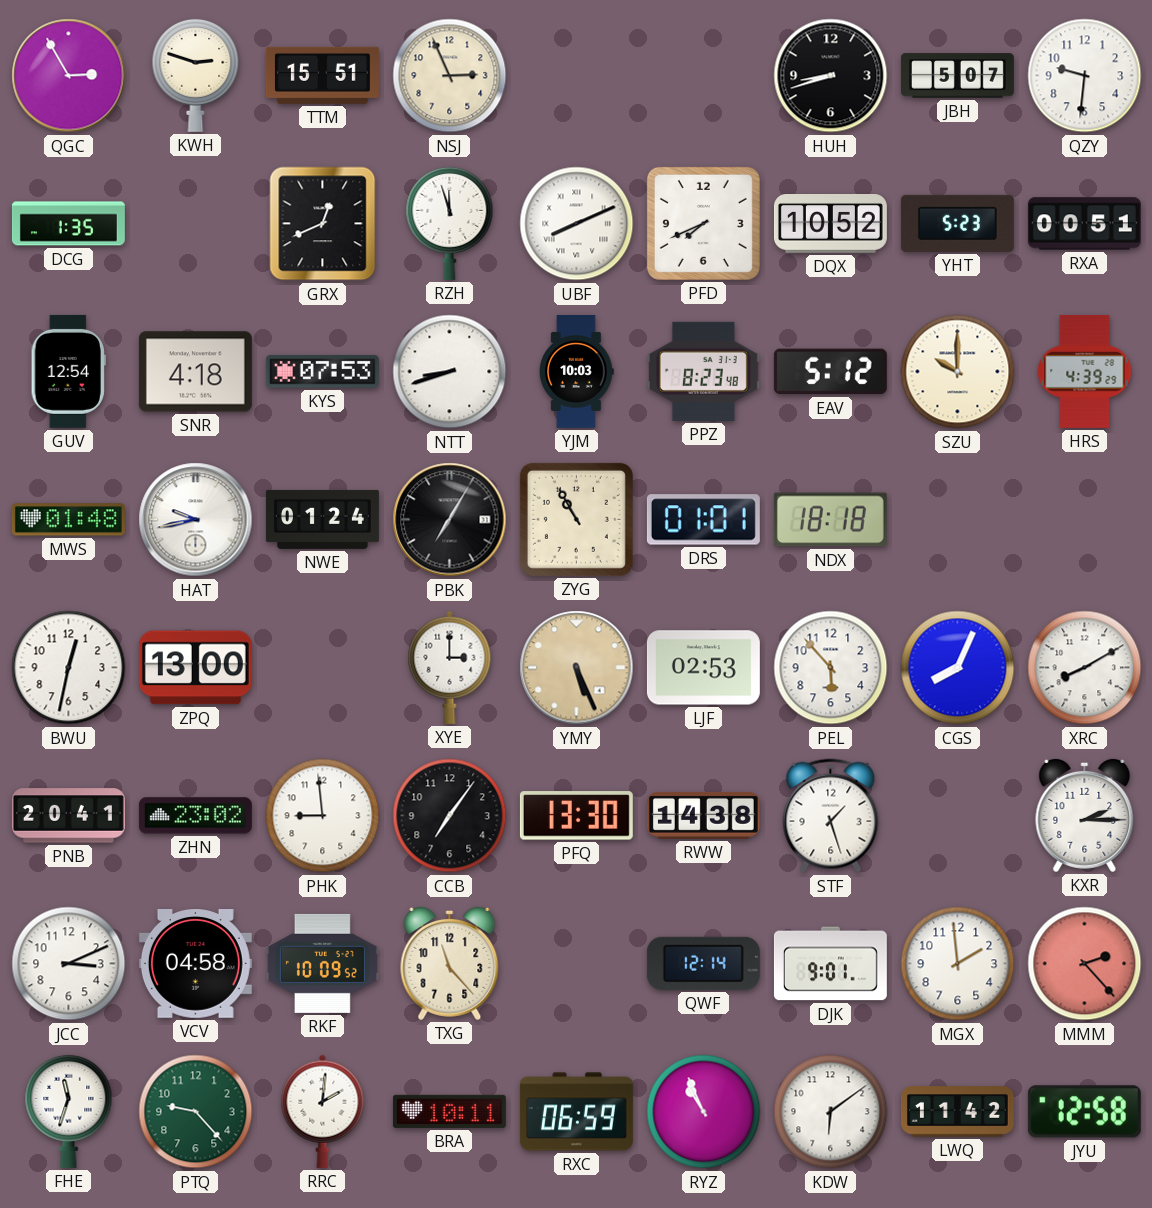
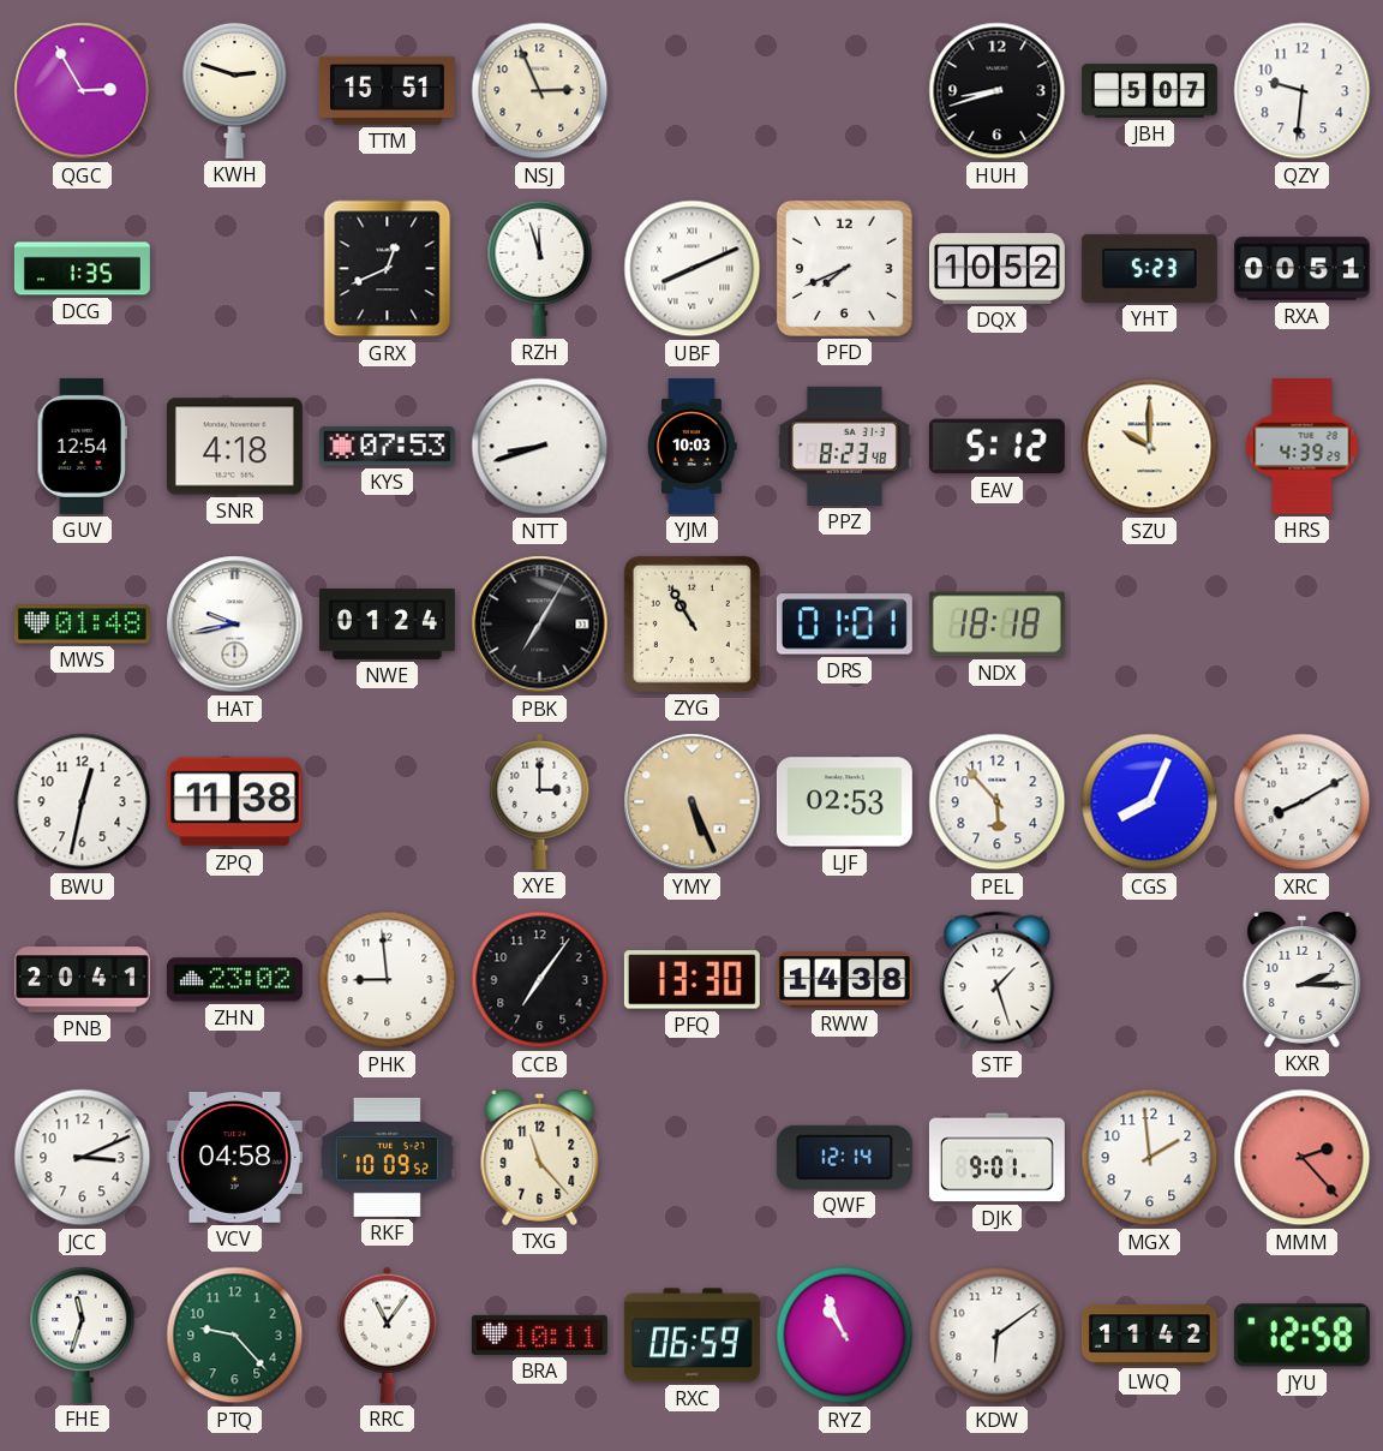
ZPQ: 13:00 -> 11:38 (234, 802)
RRC: 2:01 -> 11:06 (388, 1334)
